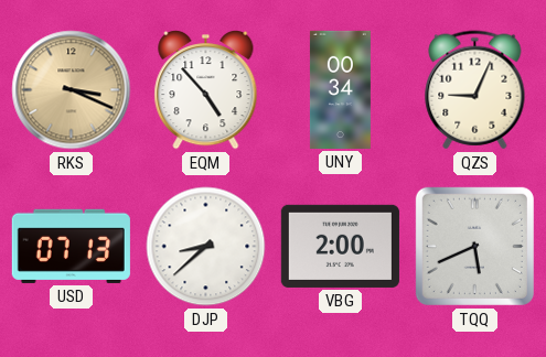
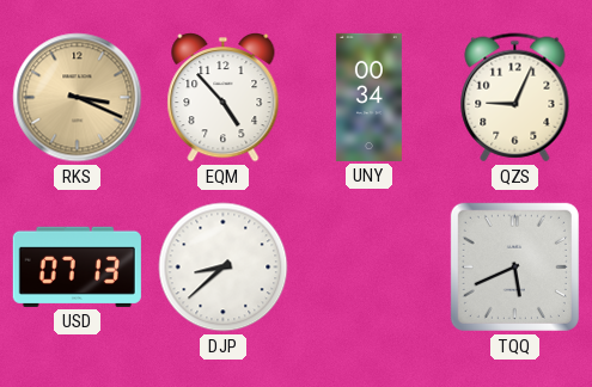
VBG: 2:00 -> none (340, 246)
